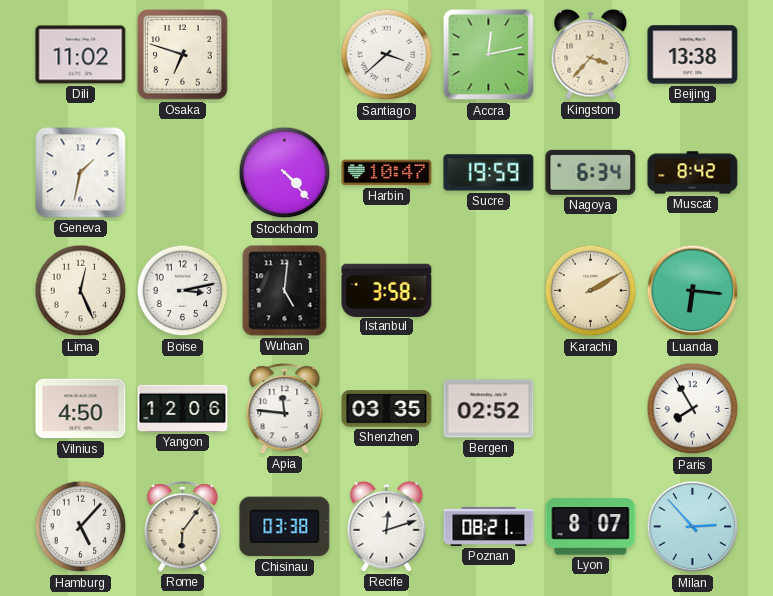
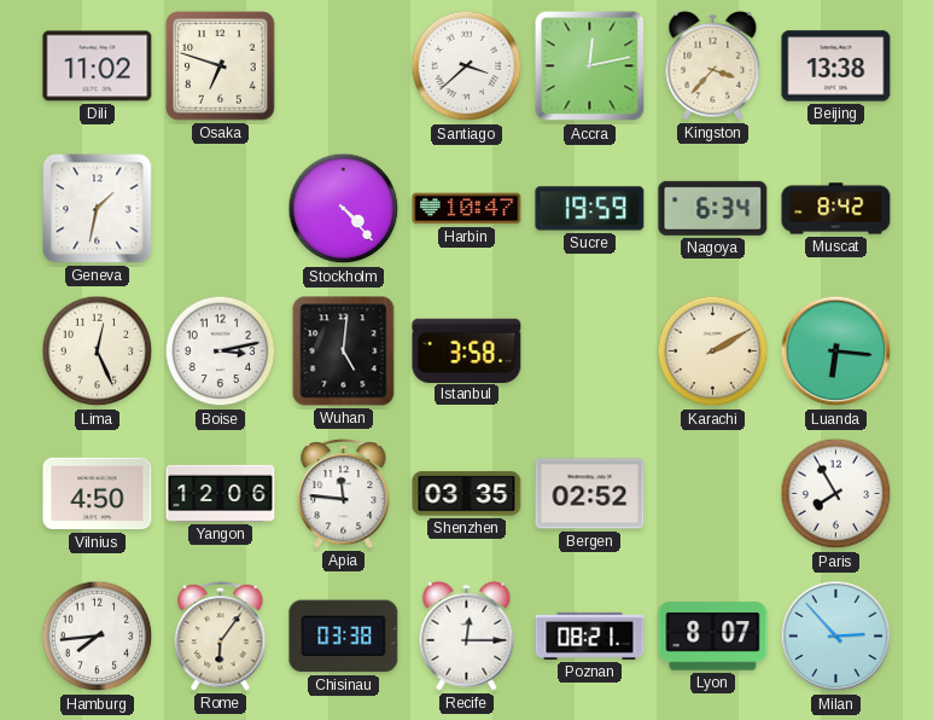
Hamburg: 5:07 -> 7:44 (98, 637)
Recife: 12:12 -> 12:15 (467, 635)
